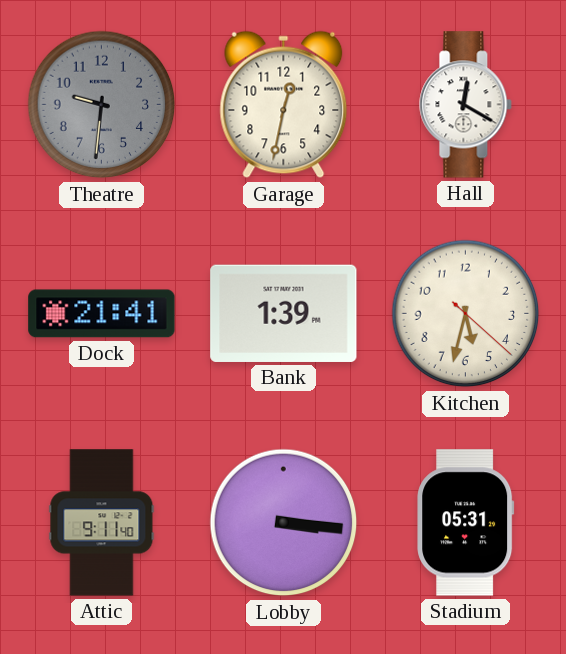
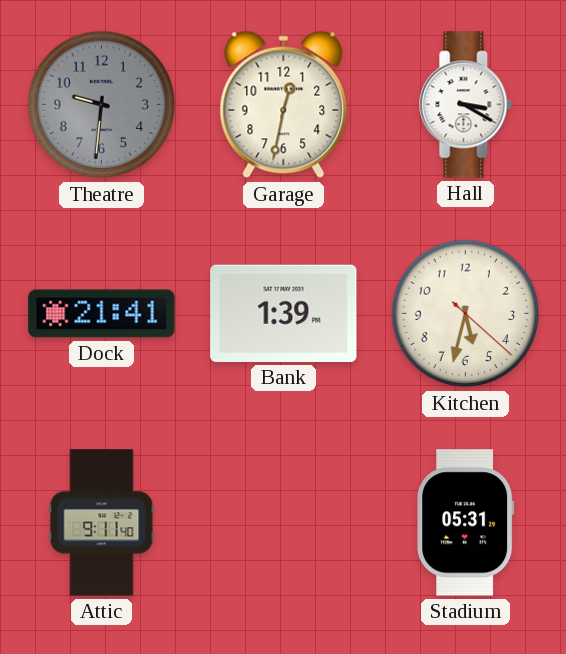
Hall: 12:20 -> 3:20 (466, 105)
Lobby: 3:16 -> none (284, 523)
